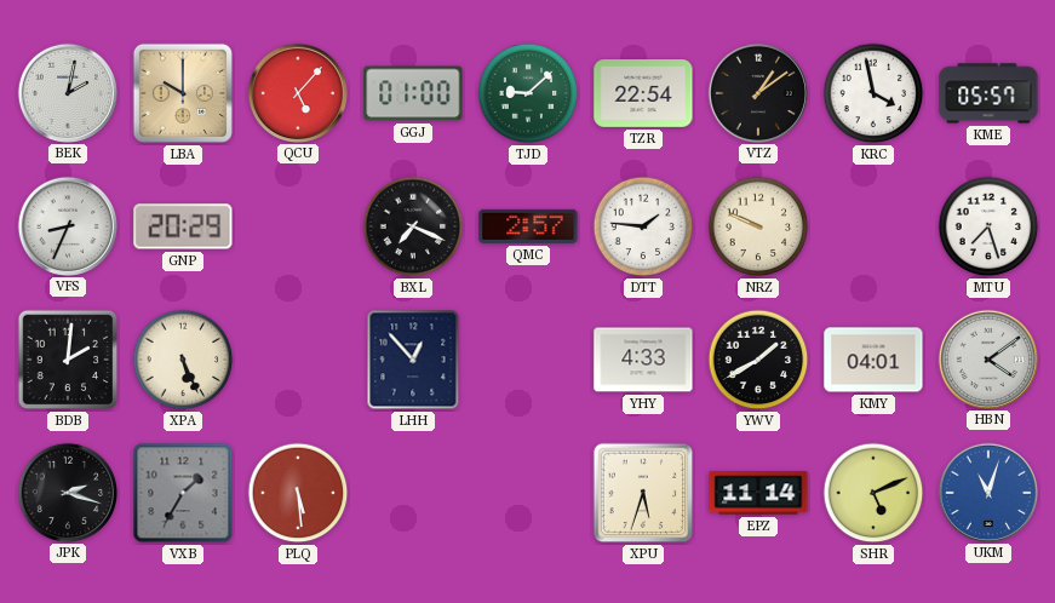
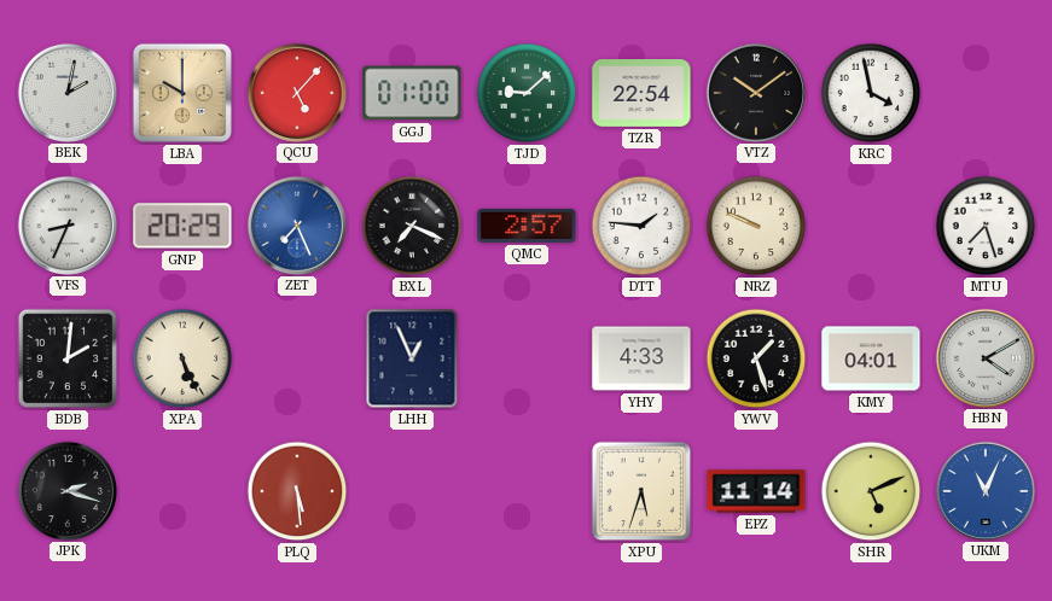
VTZ: 1:09 -> 10:09 (755, 92)
KME: 05:57 -> none (988, 93)
ZET: none -> 7:26 (296, 224)
LHH: 12:53 -> 12:56 (412, 358)
YWV: 1:40 -> 1:27 (756, 358)
HBN: 4:09 -> 4:10 (984, 357)
VXB: 1:35 -> none (183, 493)
UKM: 11:03 -> 11:04 (984, 490)
